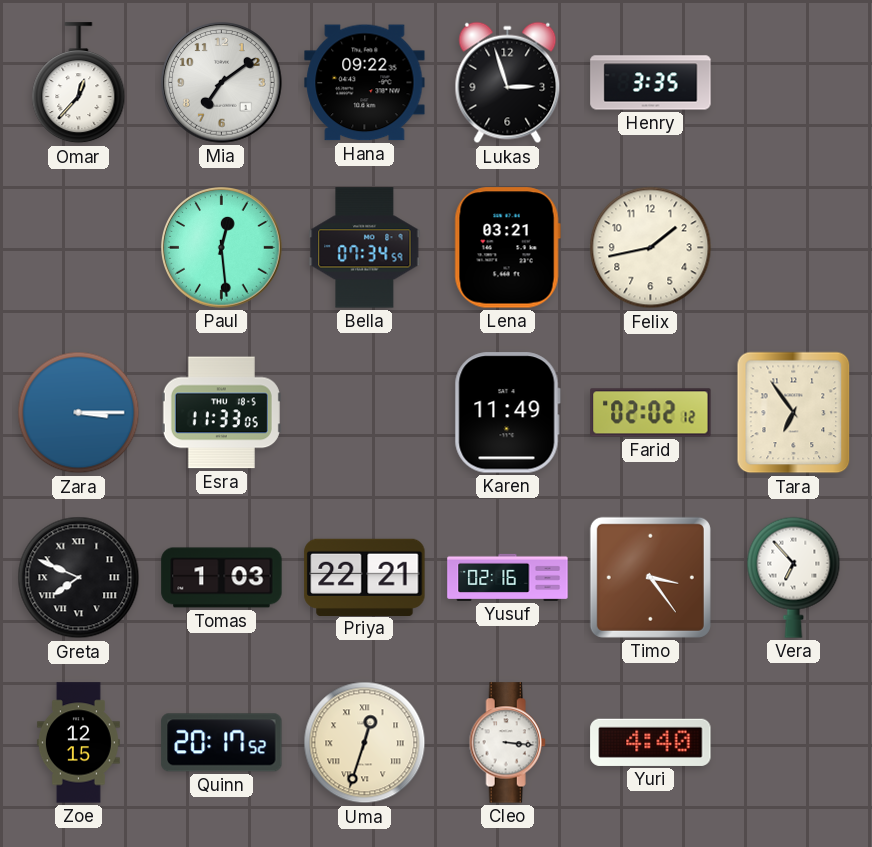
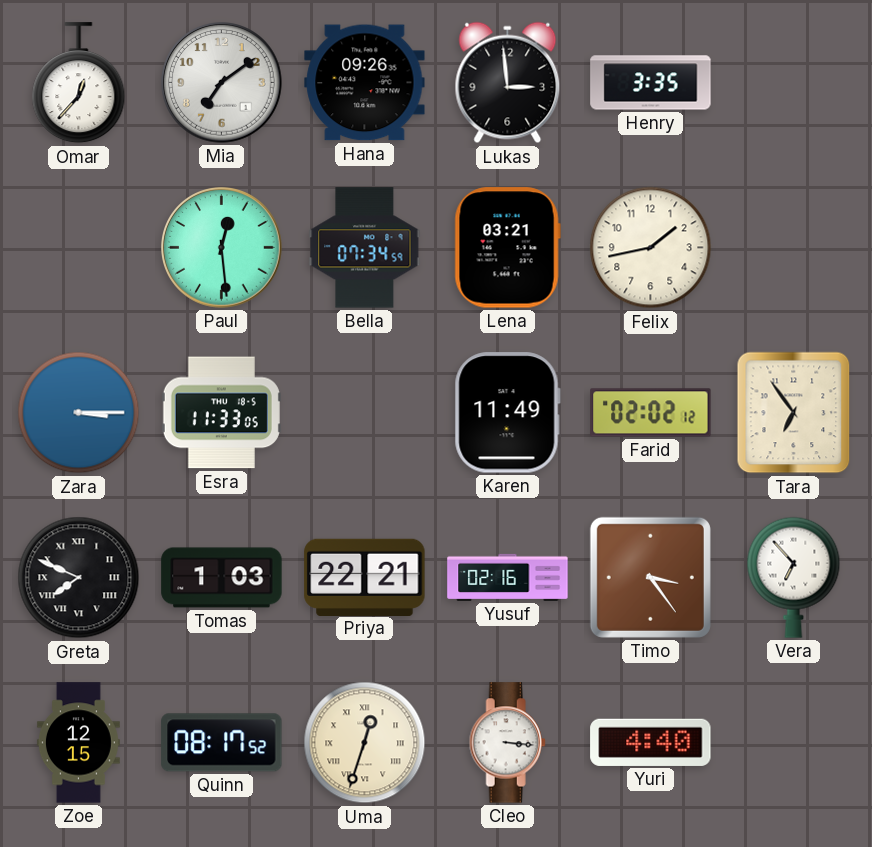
Hana: 09:22 -> 09:26 (365, 83)
Lukas: 2:57 -> 2:59 (508, 83)
Quinn: 20:17 -> 08:17 (222, 743)
